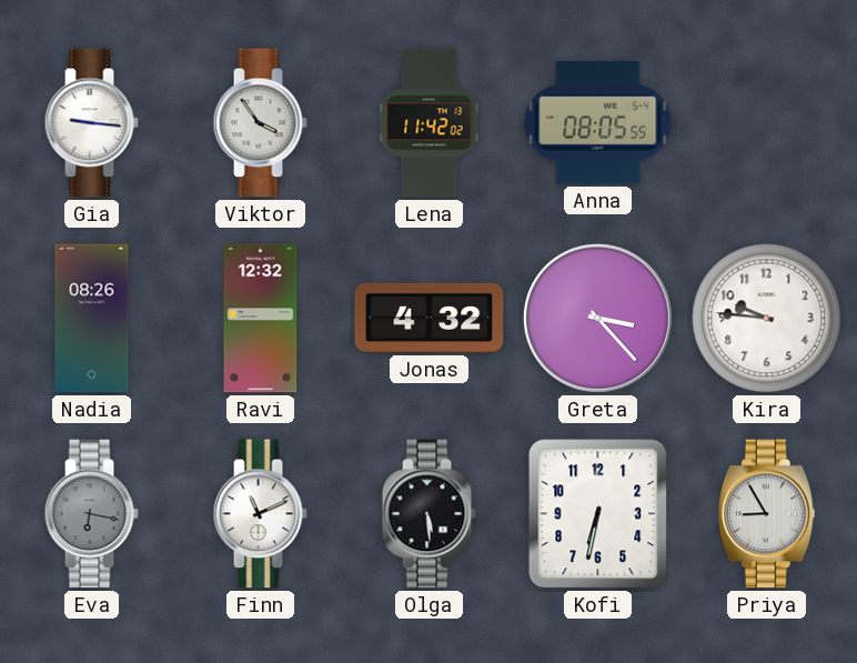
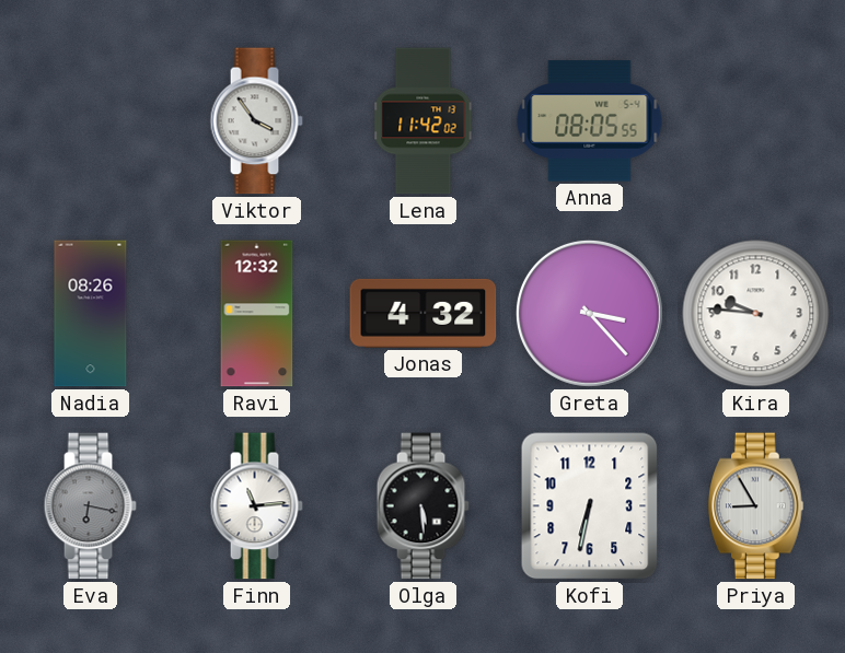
Gia: 9:16 -> none (91, 123)
Finn: 11:11 -> 11:14 (256, 506)
